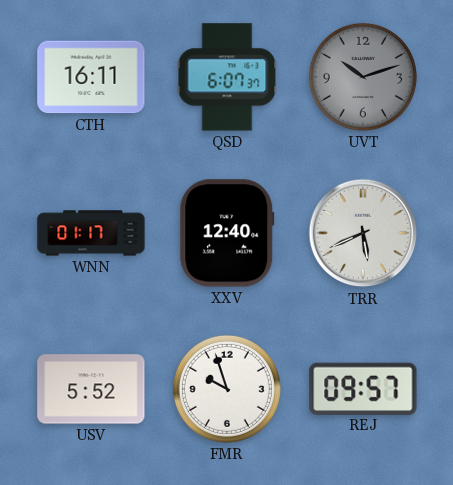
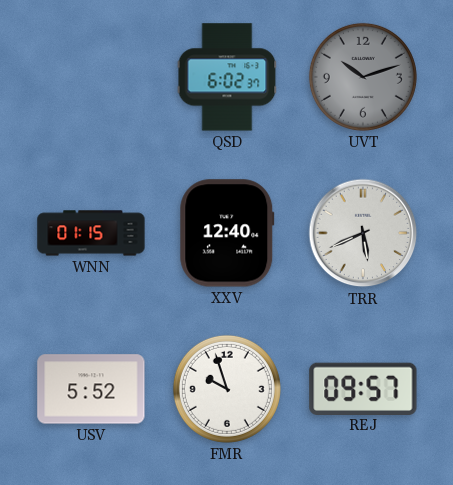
CTH: 16:11 -> none (91, 77)
QSD: 6:07 -> 6:02 (227, 77)
WNN: 01:17 -> 01:15 (91, 233)
